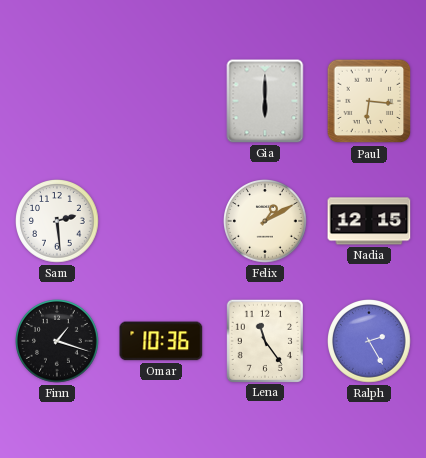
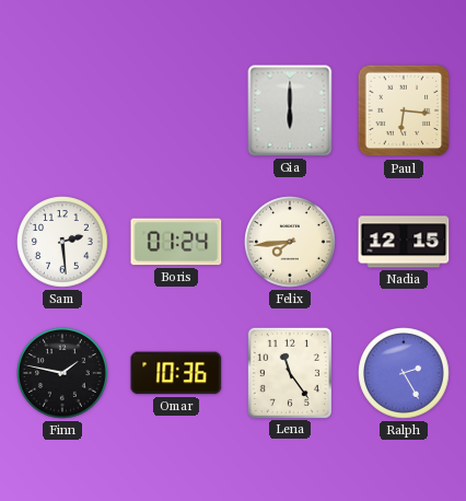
Boris: none -> 01:24 (176, 242)
Felix: 1:10 -> 7:44 (290, 242)
Finn: 1:18 -> 1:47 (62, 373)
